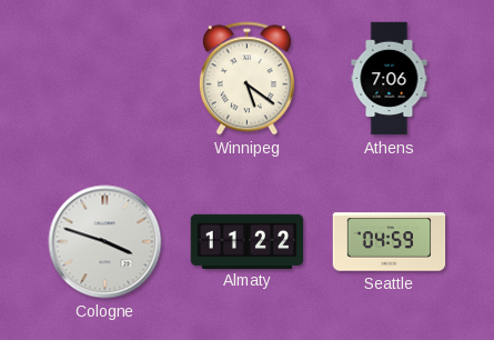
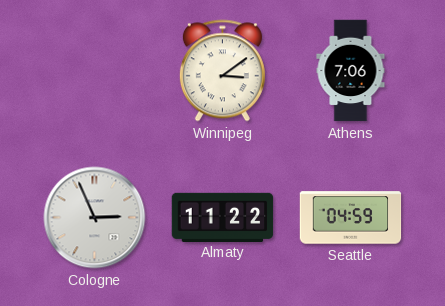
Winnipeg: 5:21 -> 3:09 (222, 71)
Cologne: 3:48 -> 2:56 (95, 218)
